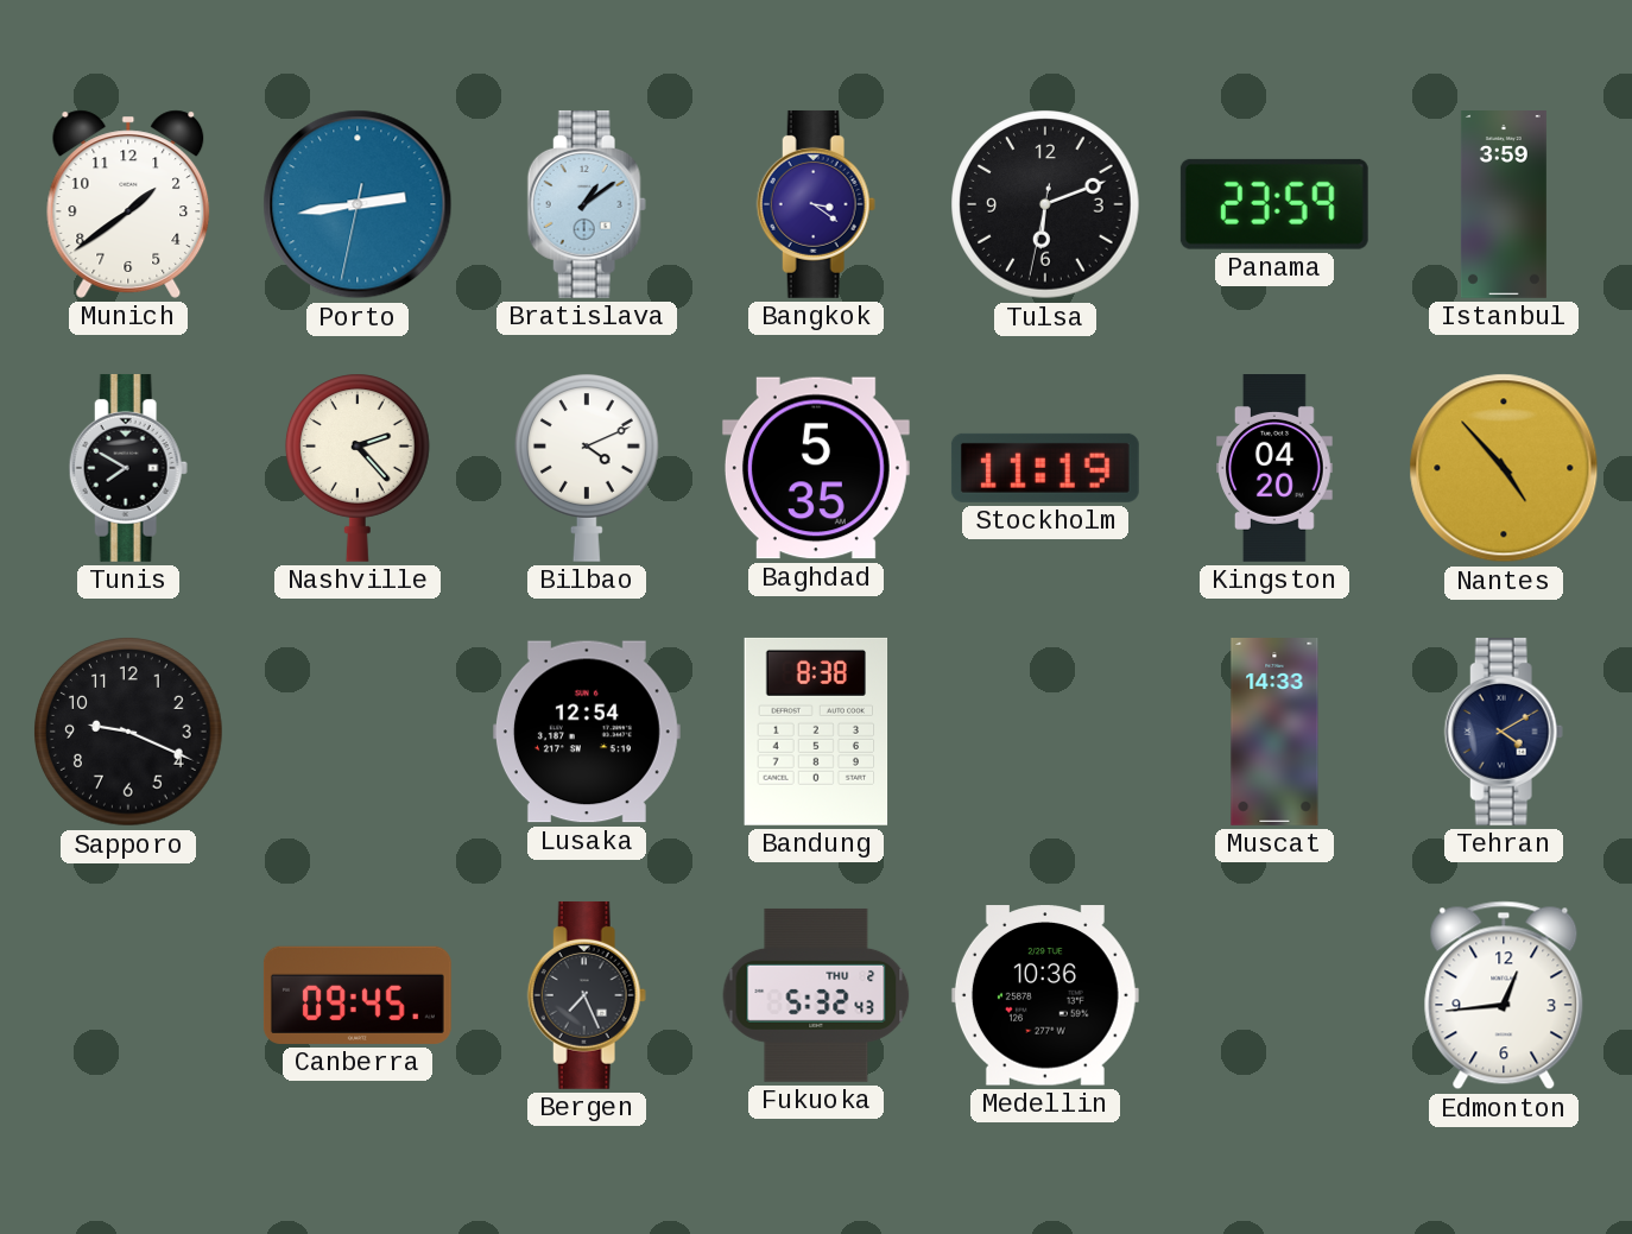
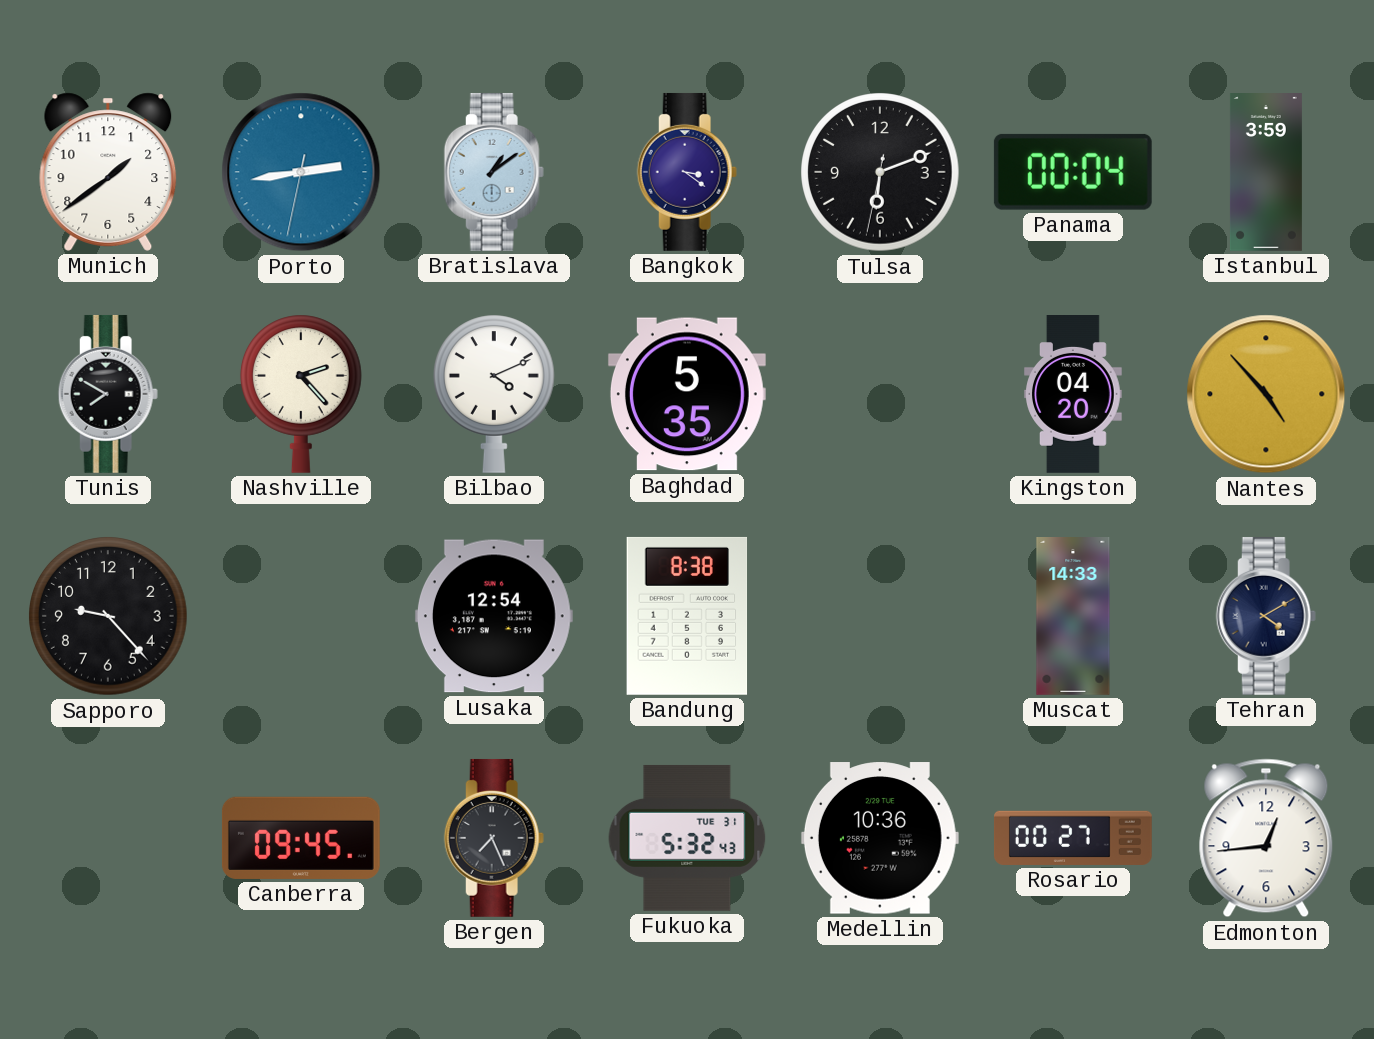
Panama: 23:59 -> 00:04 (1073, 172)
Stockholm: 11:19 -> none (1045, 468)
Sapporo: 9:19 -> 9:23 (108, 616)
Fukuoka date: THU 2 -> TUE 31 (687, 838)
Rosario: none -> 00:27 (1073, 838)
